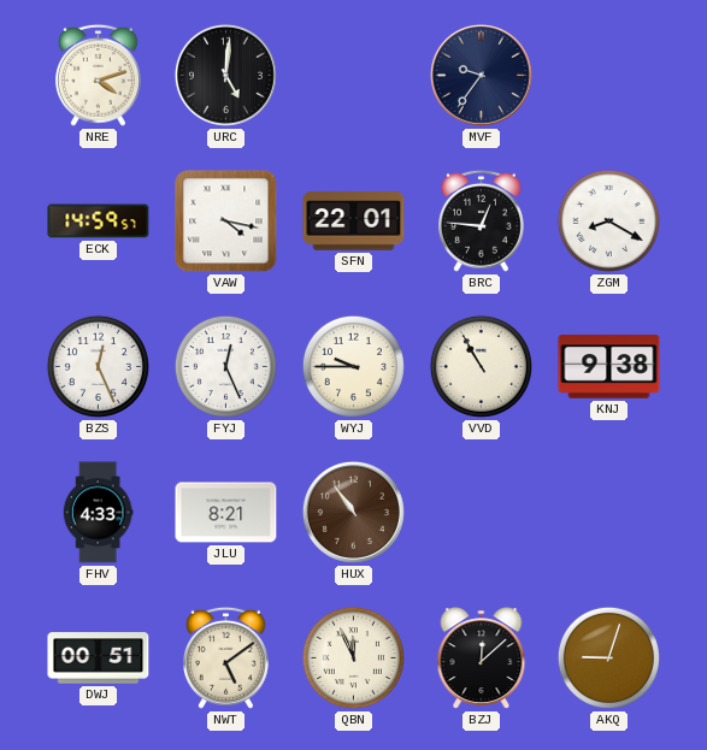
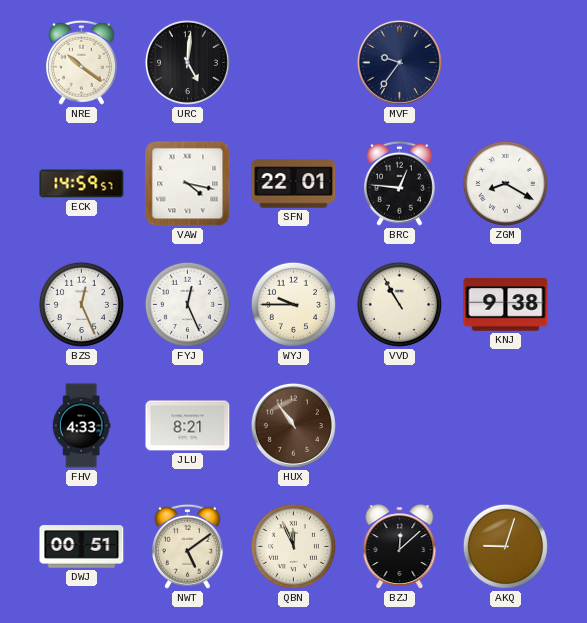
NRE: 4:12 -> 10:21 (81, 62)
